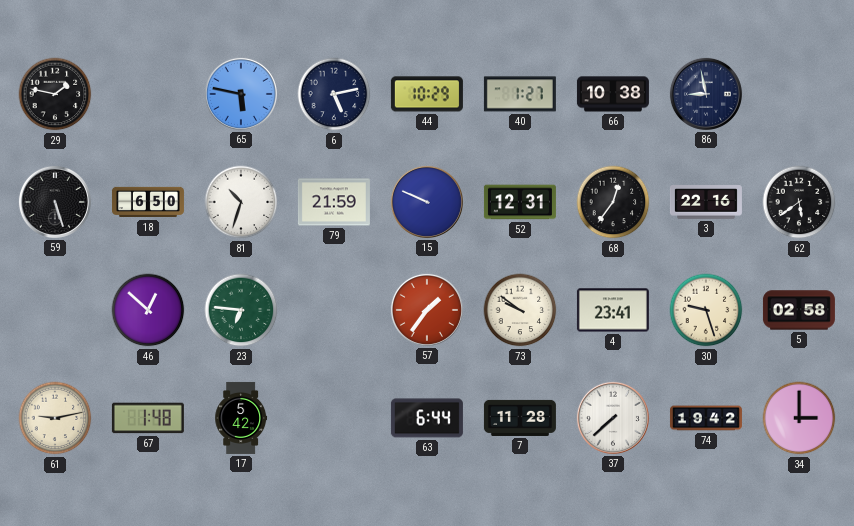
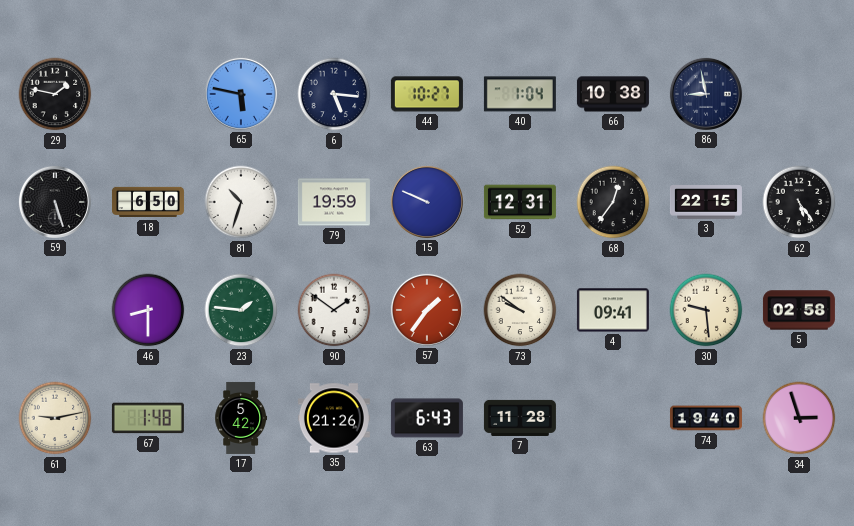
6: 5:13 -> 5:16 (334, 94)
44: 10:29 -> 10:27 (427, 94)
40: 1:27 -> 1:04 (520, 94)
79: 21:59 -> 19:59 (334, 202)
3: 22:16 -> 22:15 (706, 203)
62: 5:39 -> 5:24 (799, 202)
46: 12:52 -> 8:30 (148, 310)
23: 6:46 -> 1:46 (241, 310)
90: none -> 1:51 (334, 310)
4: 23:41 -> 09:41 (613, 310)
30: 9:27 -> 9:29 (706, 310)
35: none -> 21:26 (334, 418)
63: 6:44 -> 6:43 (427, 418)
37: 7:38 -> none (613, 418)
74: 19:42 -> 19:40 (706, 418)
34: 3:00 -> 2:57 (799, 418)
